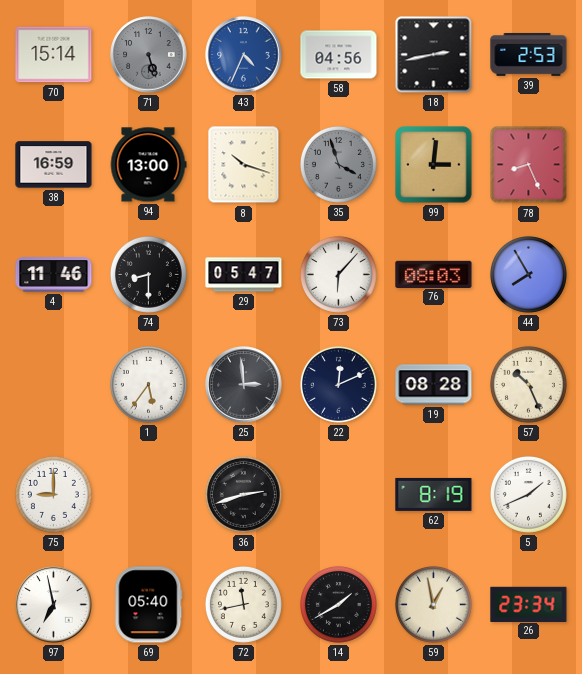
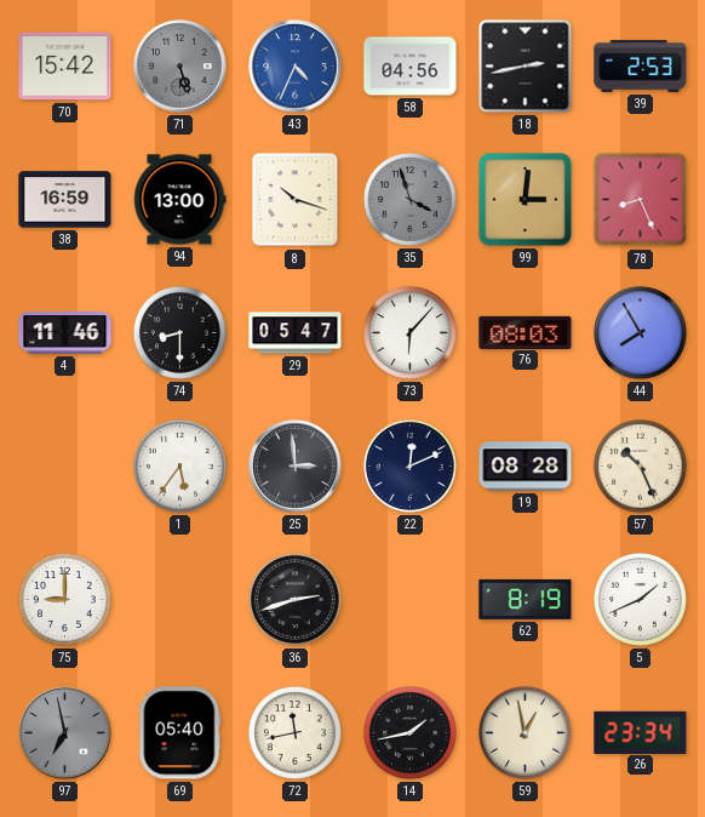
70: 15:14 -> 15:42 (65, 67)
97 dial: white -> grey (65, 733)
14: 1:40 -> 1:43 (409, 732)
